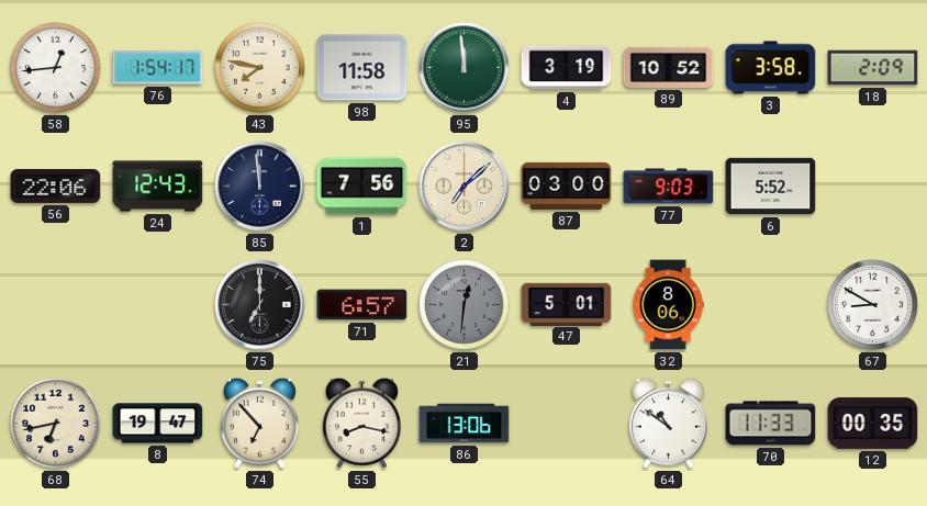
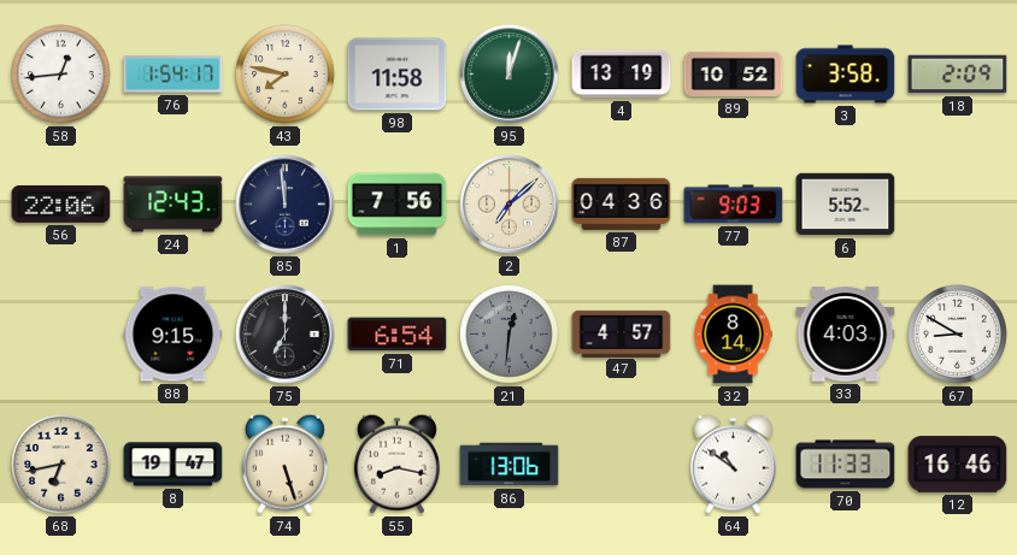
95: 11:59 -> 12:03 (510, 75)
4: 3:19 -> 13:19 (622, 75)
87: 03:00 -> 04:36 (622, 203)
88: none -> 9:15 (174, 335)
71: 6:57 -> 6:54 (398, 335)
47: 5:01 -> 4:57 (622, 333)
32: 8:06 -> 8:14 (733, 335)
33: none -> 4:03 (846, 335)
74: 6:53 -> 5:27 (284, 464)
12: 00:35 -> 16:46 (958, 465)
